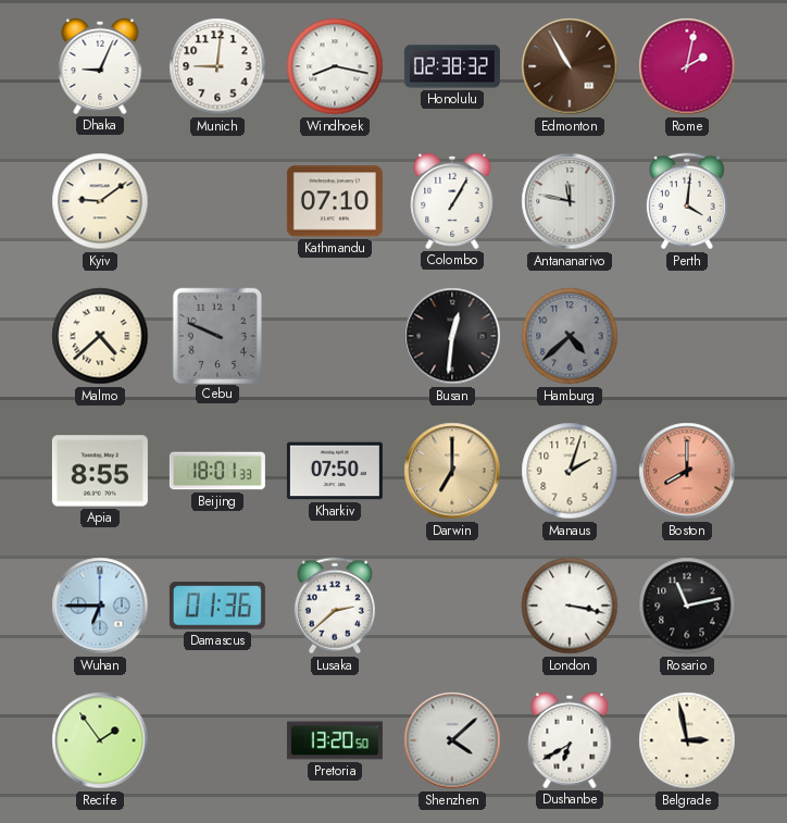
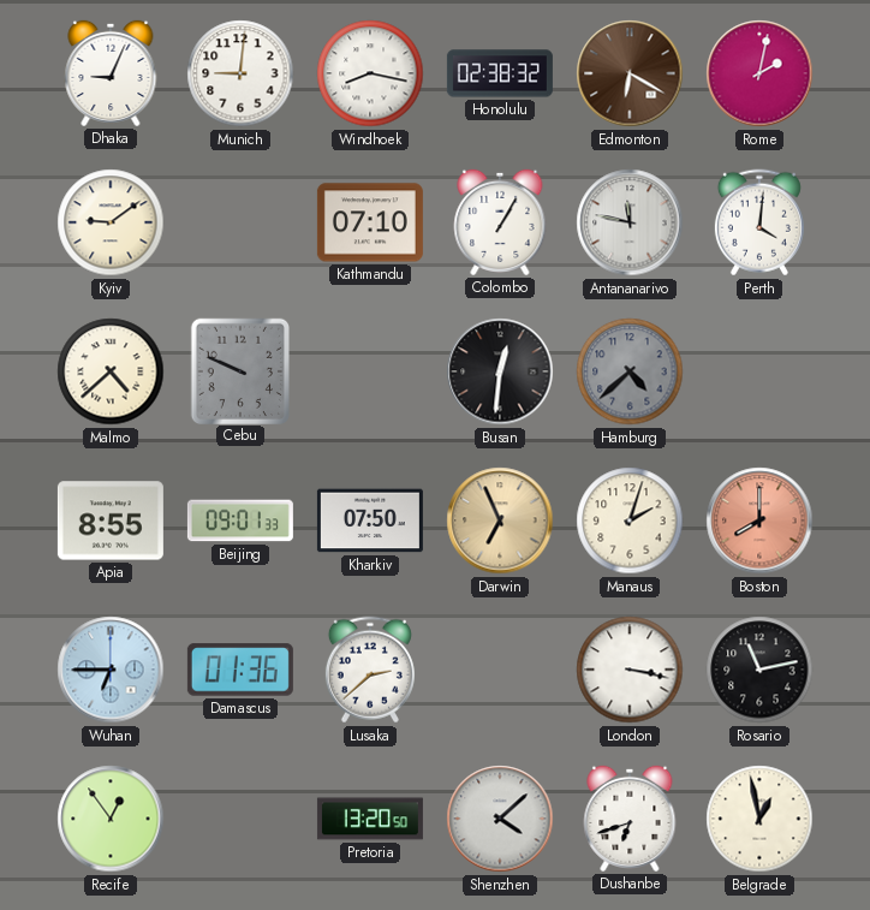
Edmonton: 10:55 -> 6:20 (630, 73)
Beijing: 18:01 -> 09:01 (240, 521)
Darwin: 7:00 -> 6:56 (500, 521)
Recife: 1:54 -> 12:54 (111, 819)
Dushanbe: 6:40 -> 6:42 (630, 819)
Belgrade: 2:58 -> 12:58 (759, 819)
